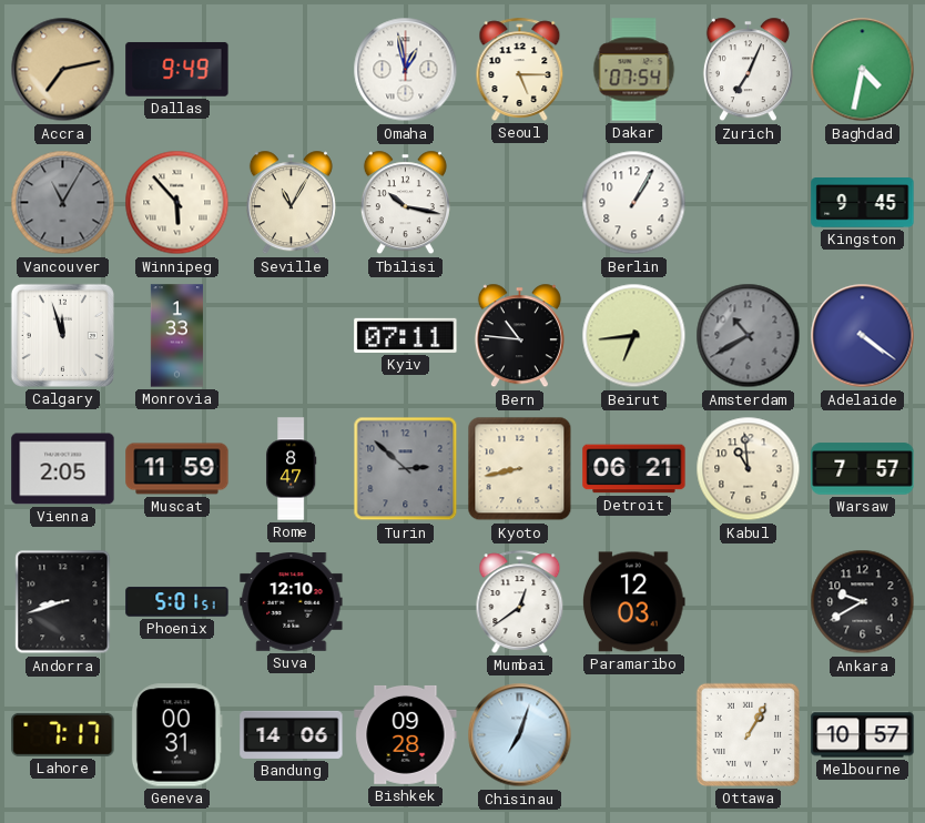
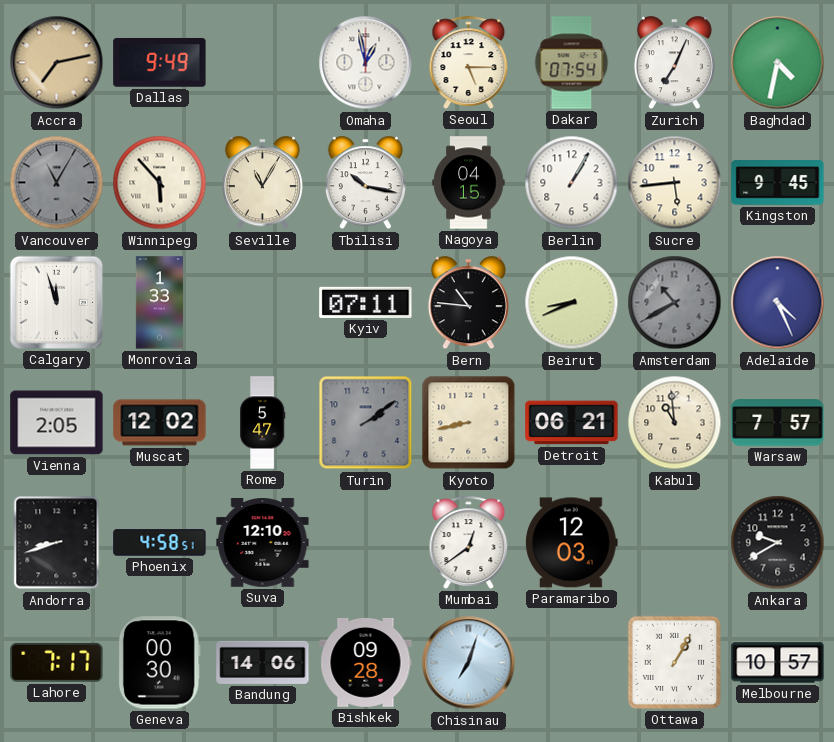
Nagoya: none -> 04:15 (469, 183)
Sucre: none -> 5:44 (675, 183)
Beirut: 6:44 -> 8:41 (572, 303)
Adelaide: 4:21 -> 4:26 (778, 303)
Muscat: 11:59 -> 12:02 (160, 423)
Rome: 8:47 -> 5:47 (263, 423)
Turin: 2:52 -> 2:09 (366, 423)
Phoenix: 5:01 -> 4:58 (160, 543)
Geneva: 00:31 -> 00:30 (159, 663)
